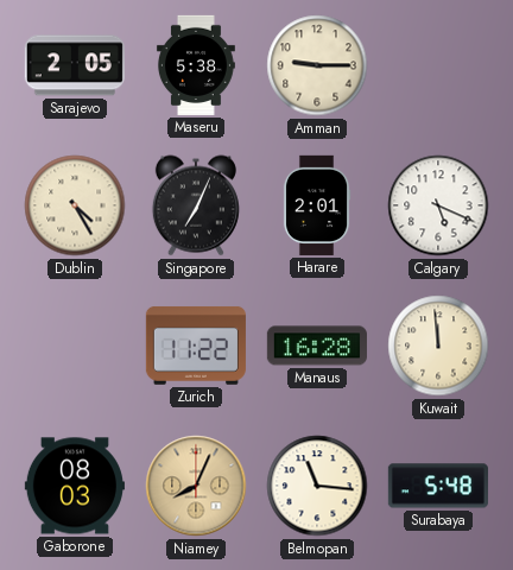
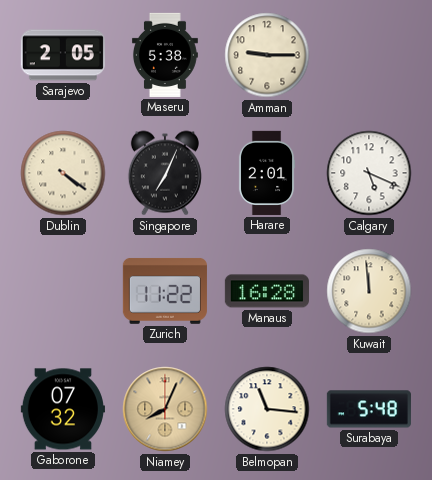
Dublin: 4:25 -> 4:21 (63, 173)
Gaborone: 08:03 -> 07:32 (63, 409)
